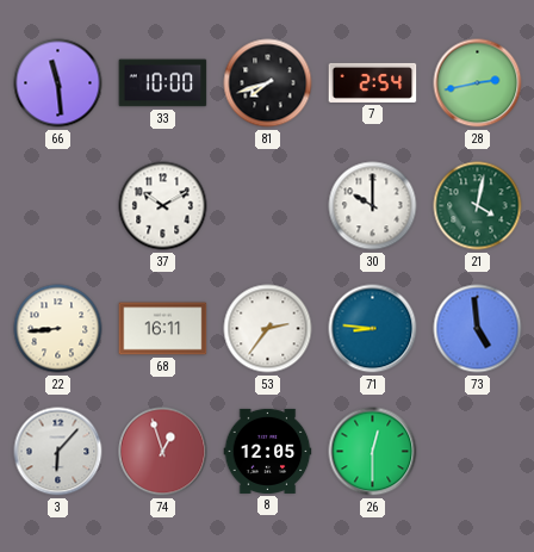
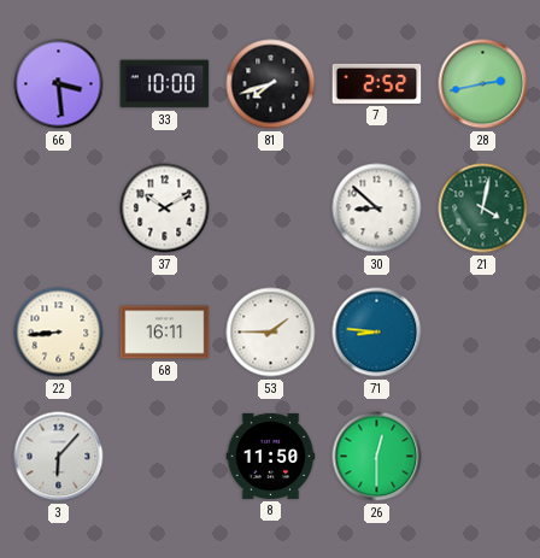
66: 11:29 -> 3:29 (59, 84)
7: 2:54 -> 2:52 (377, 83)
30: 10:00 -> 8:52 (377, 208)
53: 2:36 -> 1:45 (271, 333)
73: 4:59 -> none (478, 329)
74: 12:57 -> none (163, 452)
8: 12:05 -> 11:50 (271, 456)
